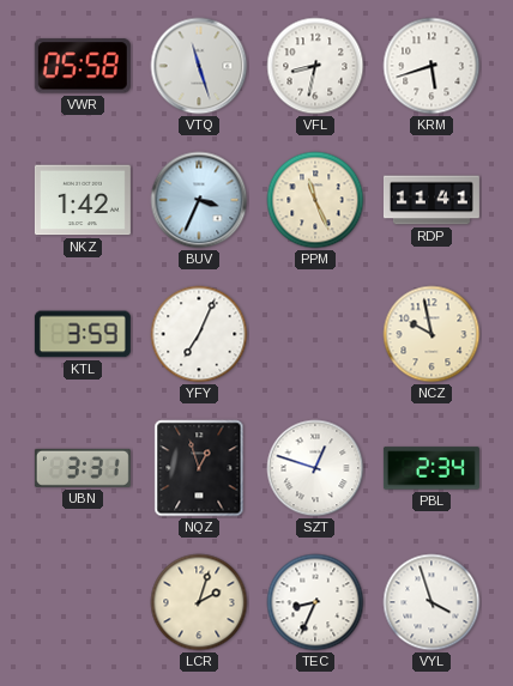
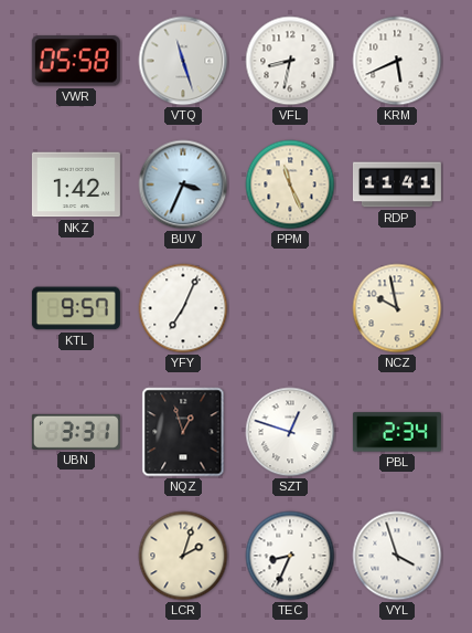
KRM: 5:42 -> 5:41 (397, 61)
KTL: 3:59 -> 9:57 (76, 308)
